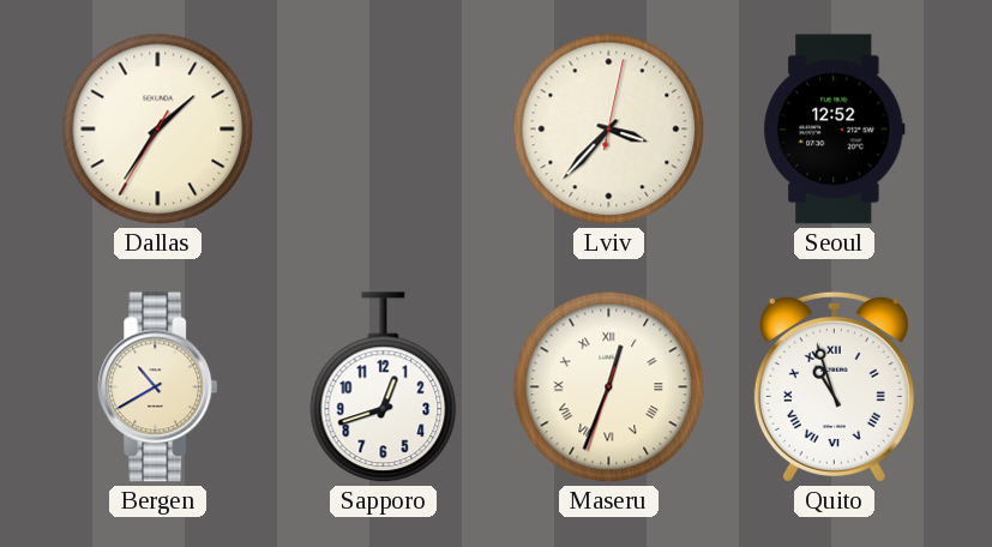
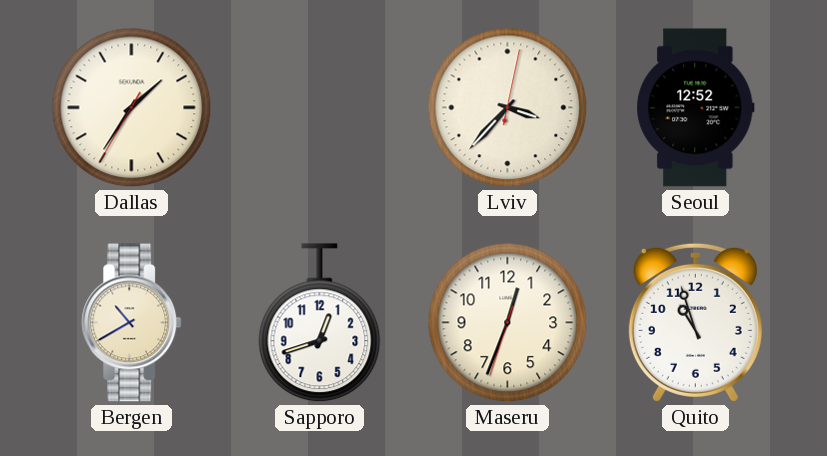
Maseru numerals: Roman -> Arabic (508, 323)
Quito numerals: Roman -> Arabic (695, 322)
